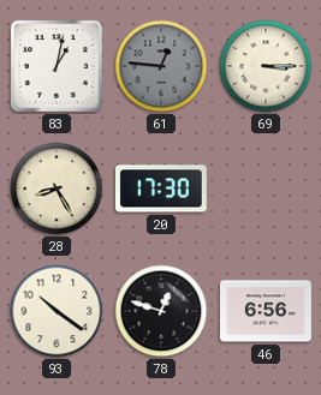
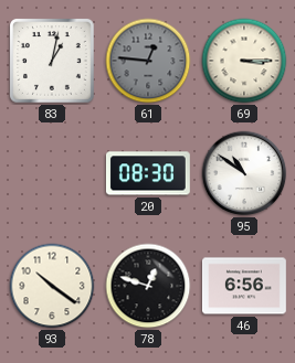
28: 8:25 -> none (57, 188)
20: 17:30 -> 08:30 (148, 173)
95: none -> 10:51 (244, 173)
